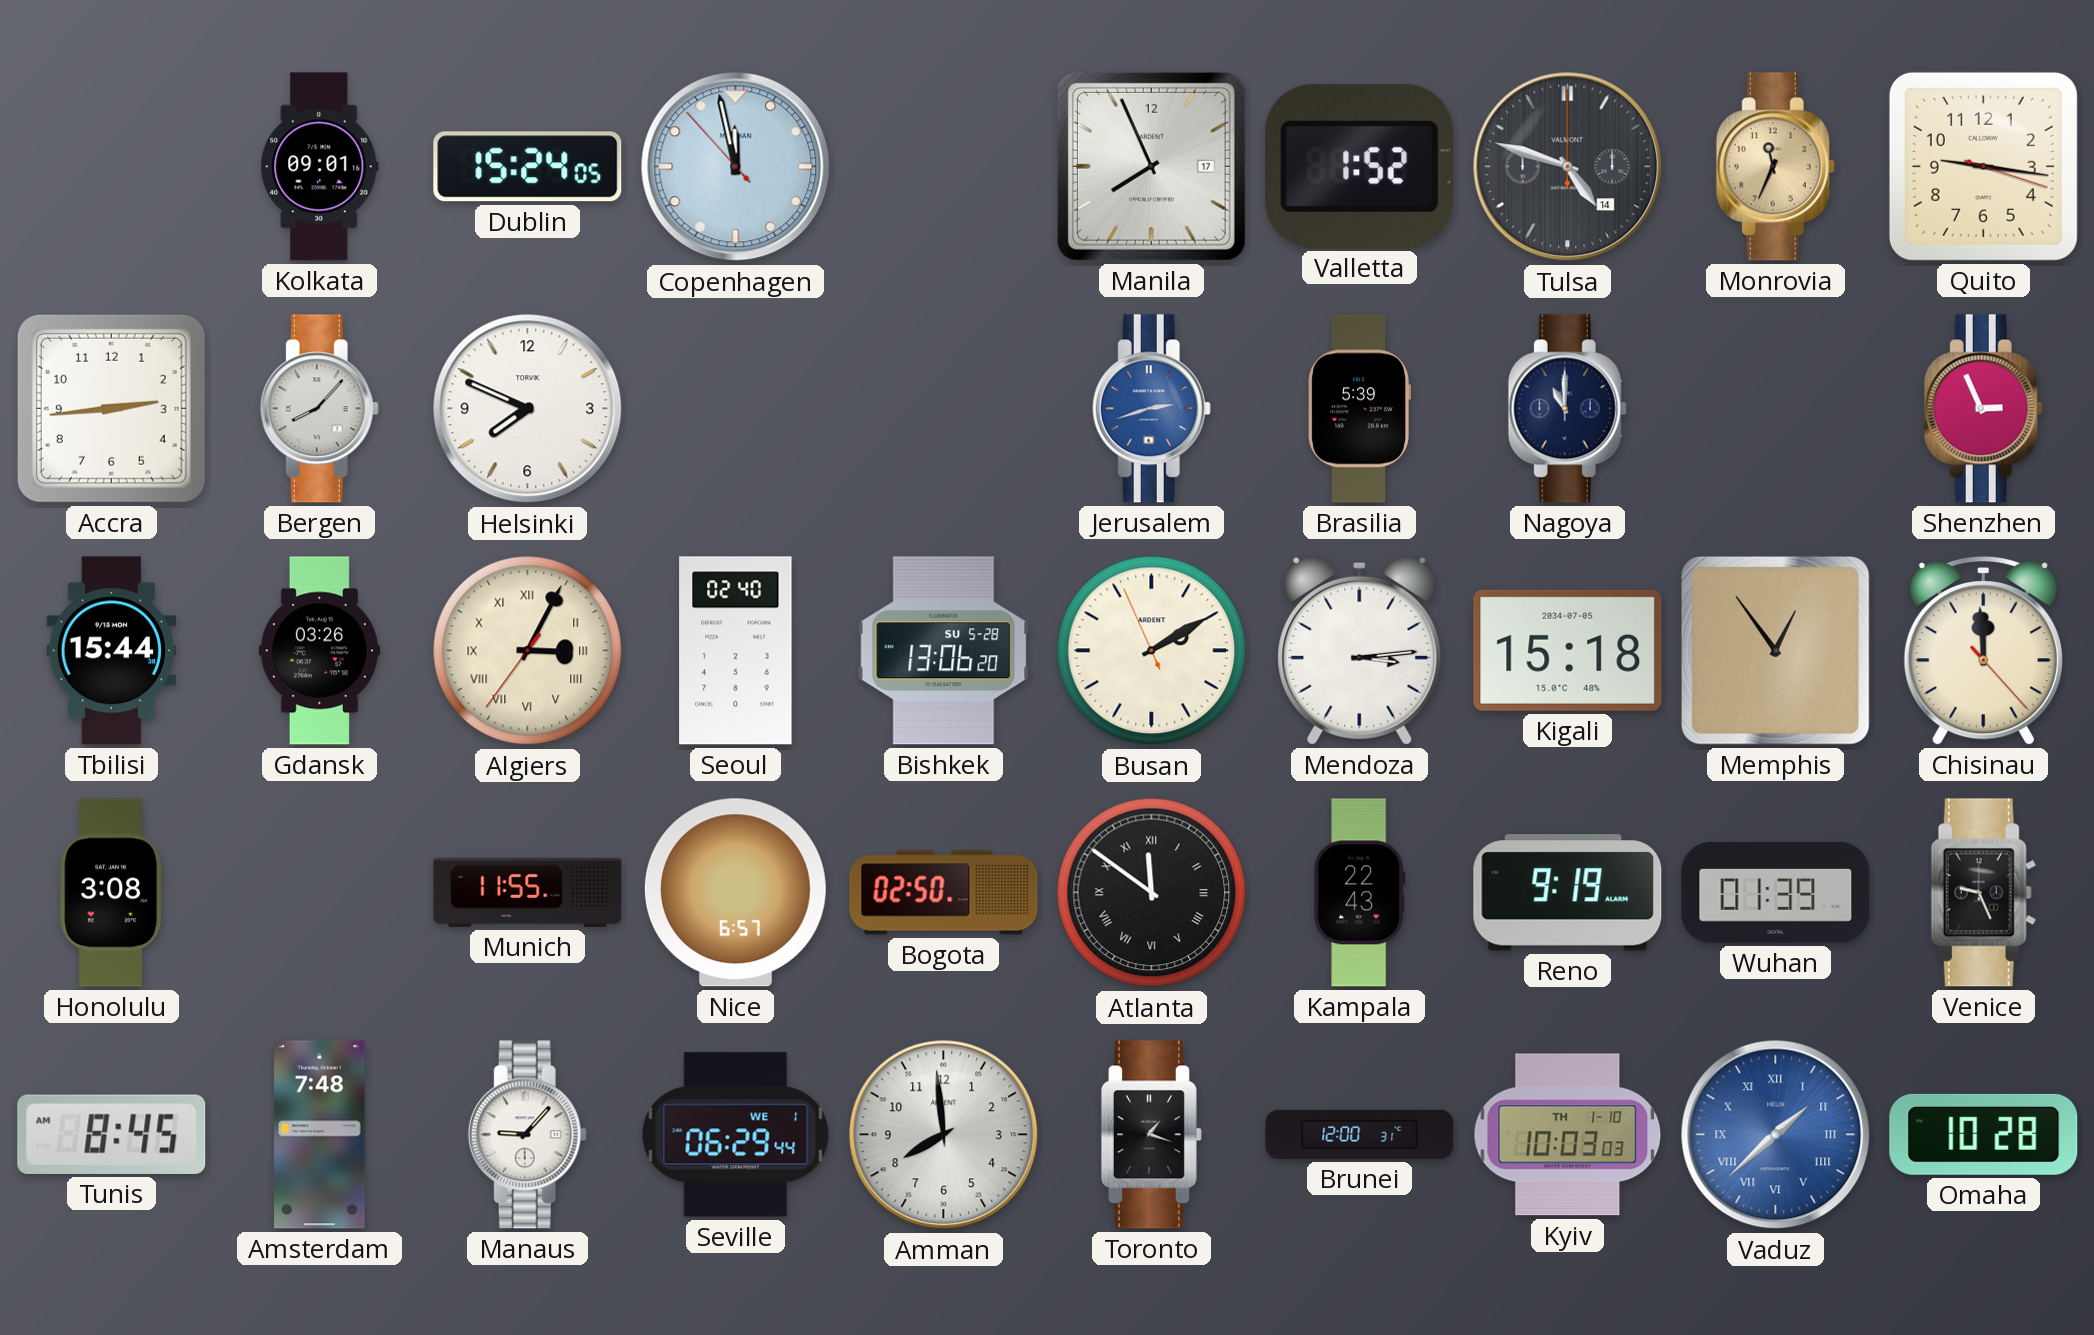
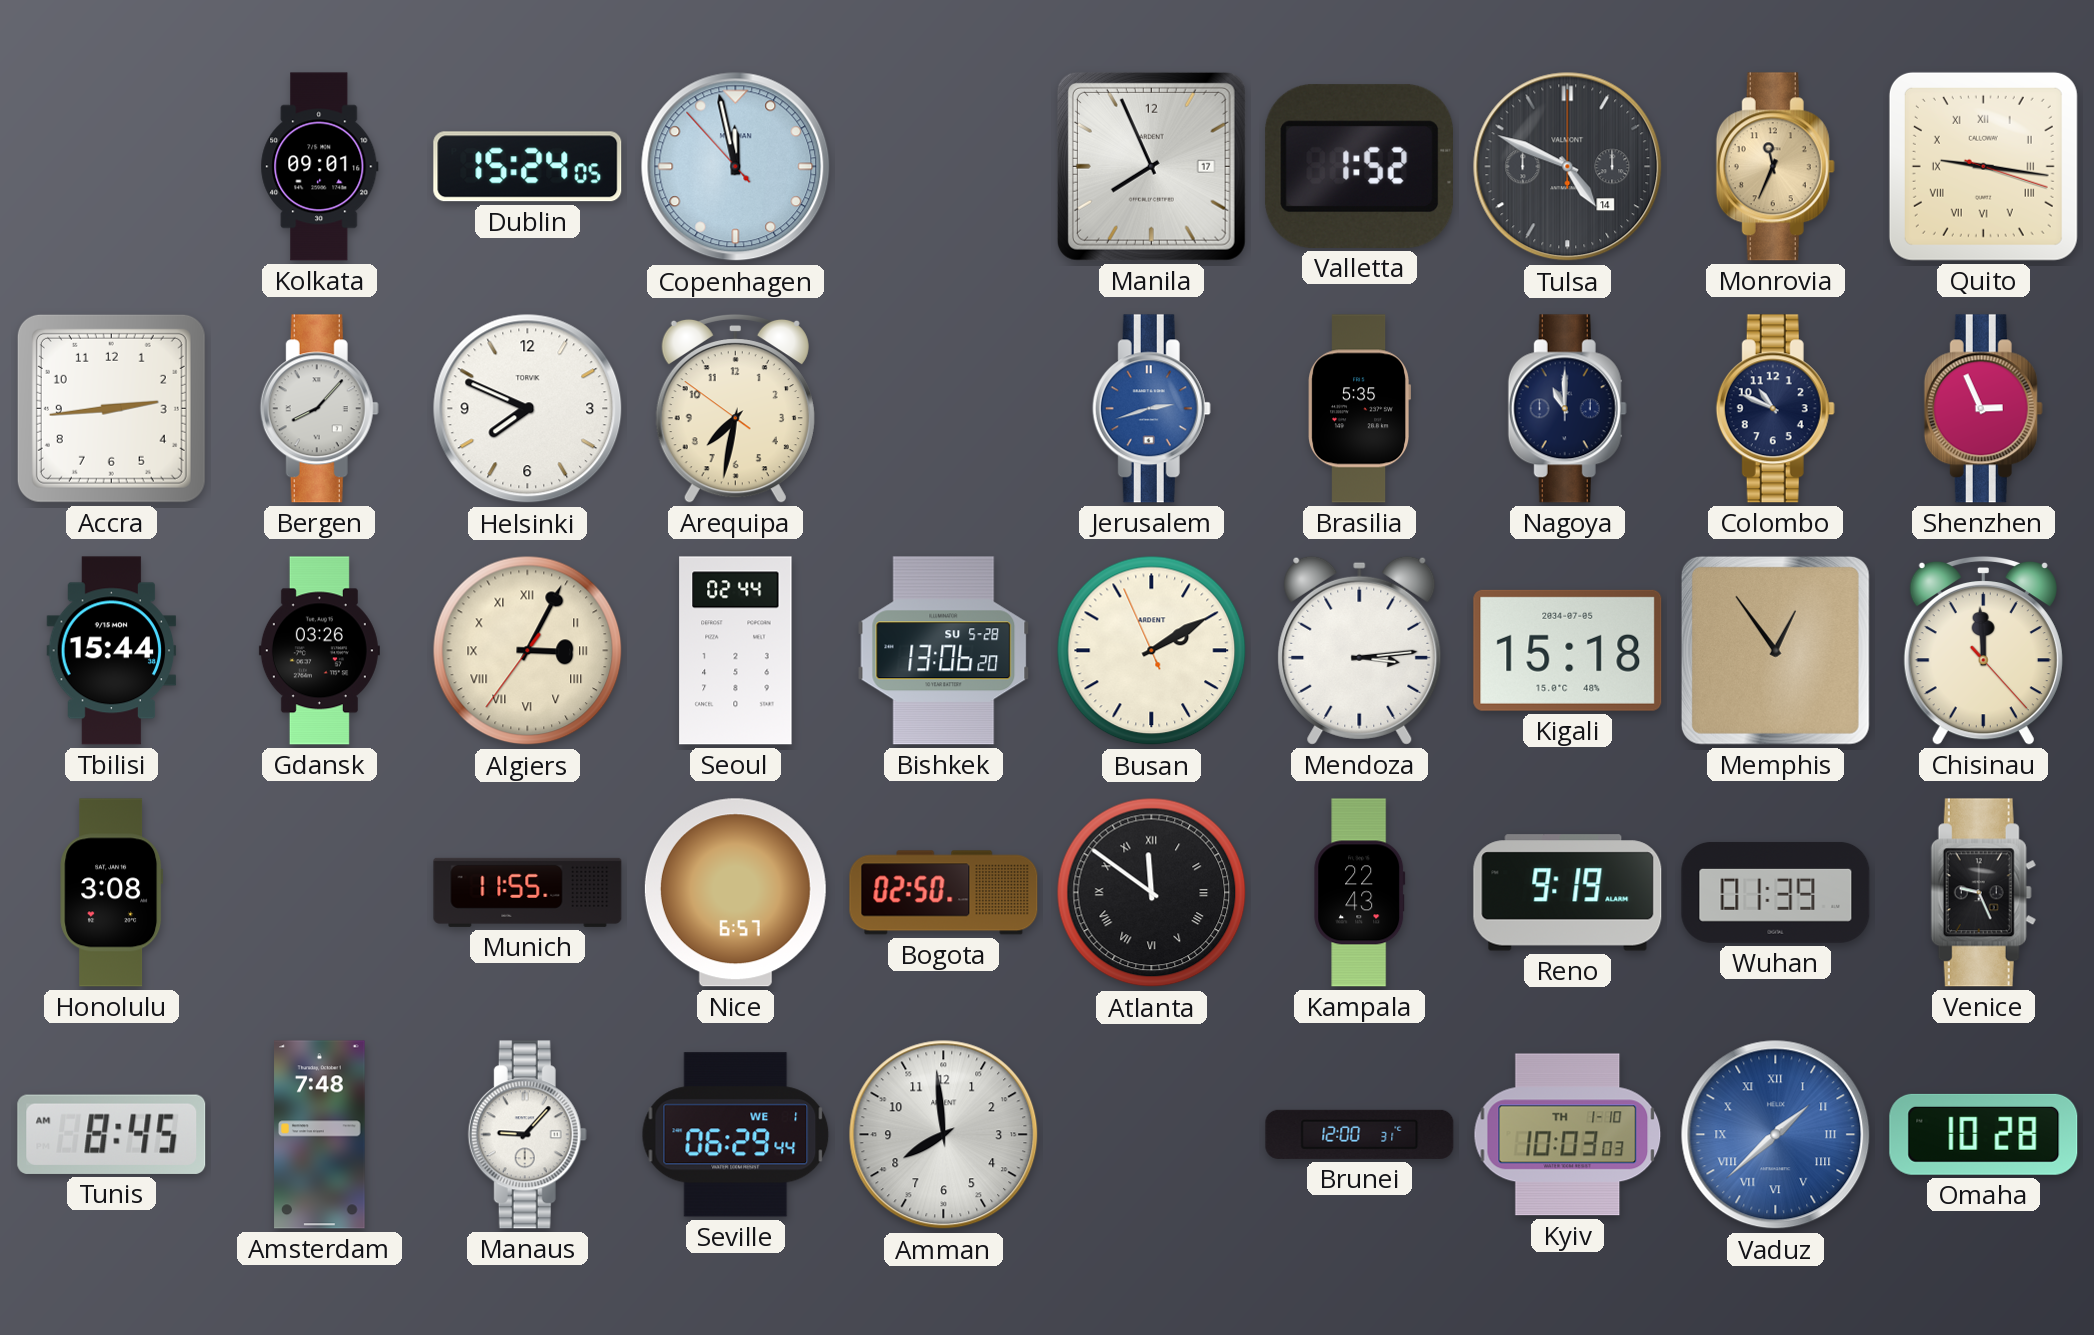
Tulsa: 4:48 -> 4:49 (1568, 167)
Quito numerals: Arabic -> Roman (1983, 166)
Arequipa: none -> 7:31 (735, 408)
Brasilia: 5:39 -> 5:35 (1359, 409)
Colombo: none -> 10:49 (1775, 409)
Seoul: 02:40 -> 02:44 (736, 651)
Toronto: 1:18 -> none (1151, 1135)
